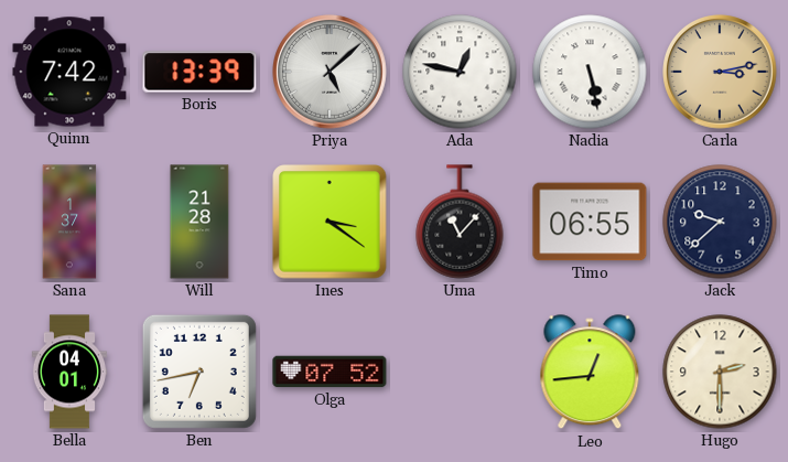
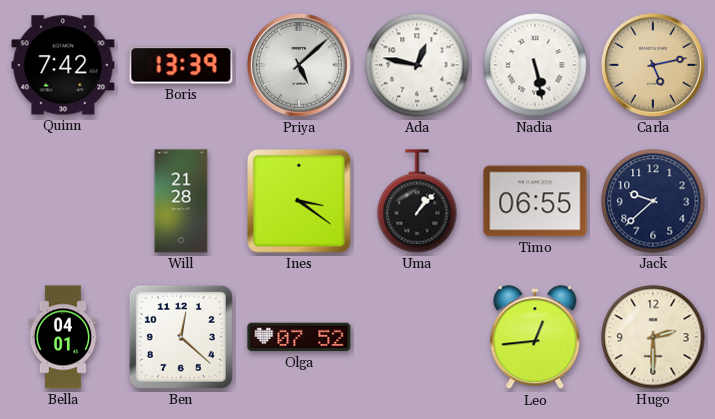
Carla: 3:13 -> 5:13 (654, 66)
Sana: 1:37 -> none (69, 222)
Uma: 11:07 -> 1:07 (417, 201)
Ben: 6:43 -> 12:22 (181, 337)
